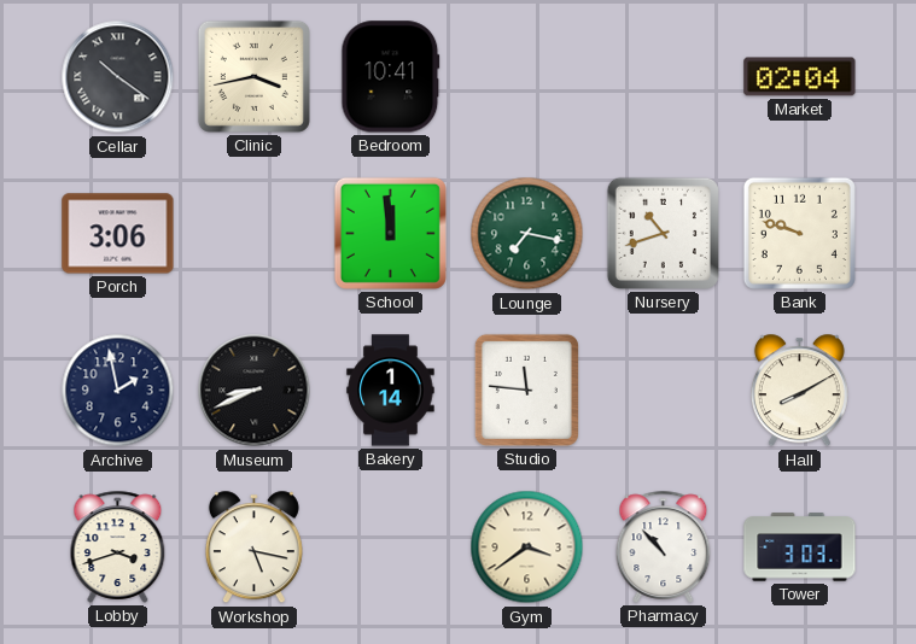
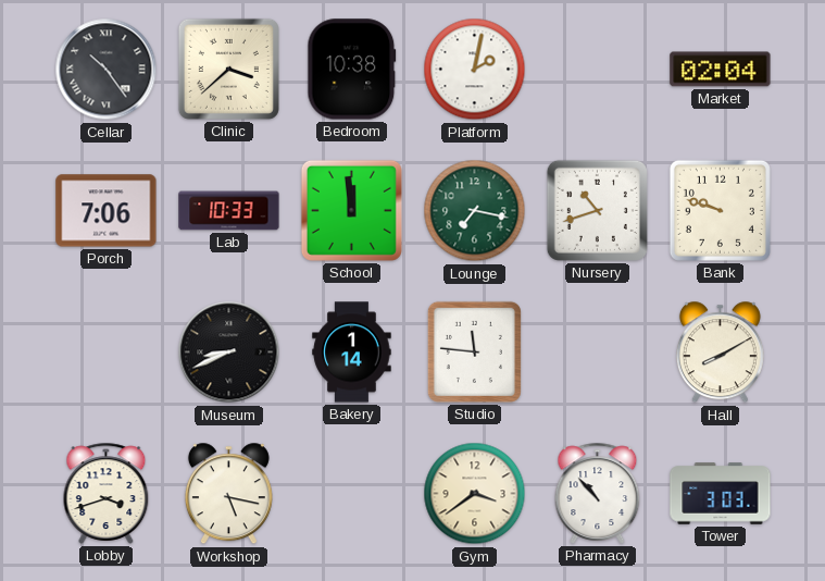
Cellar: 10:21 -> 10:24 (107, 70)
Clinic: 3:43 -> 3:38 (228, 69)
Bedroom: 10:41 -> 10:38 (352, 70)
Platform: none -> 2:02 (475, 70)
Porch: 3:06 -> 7:06 (107, 211)
Lab: none -> 10:33 (229, 211)
Archive: 1:58 -> none (118, 391)
